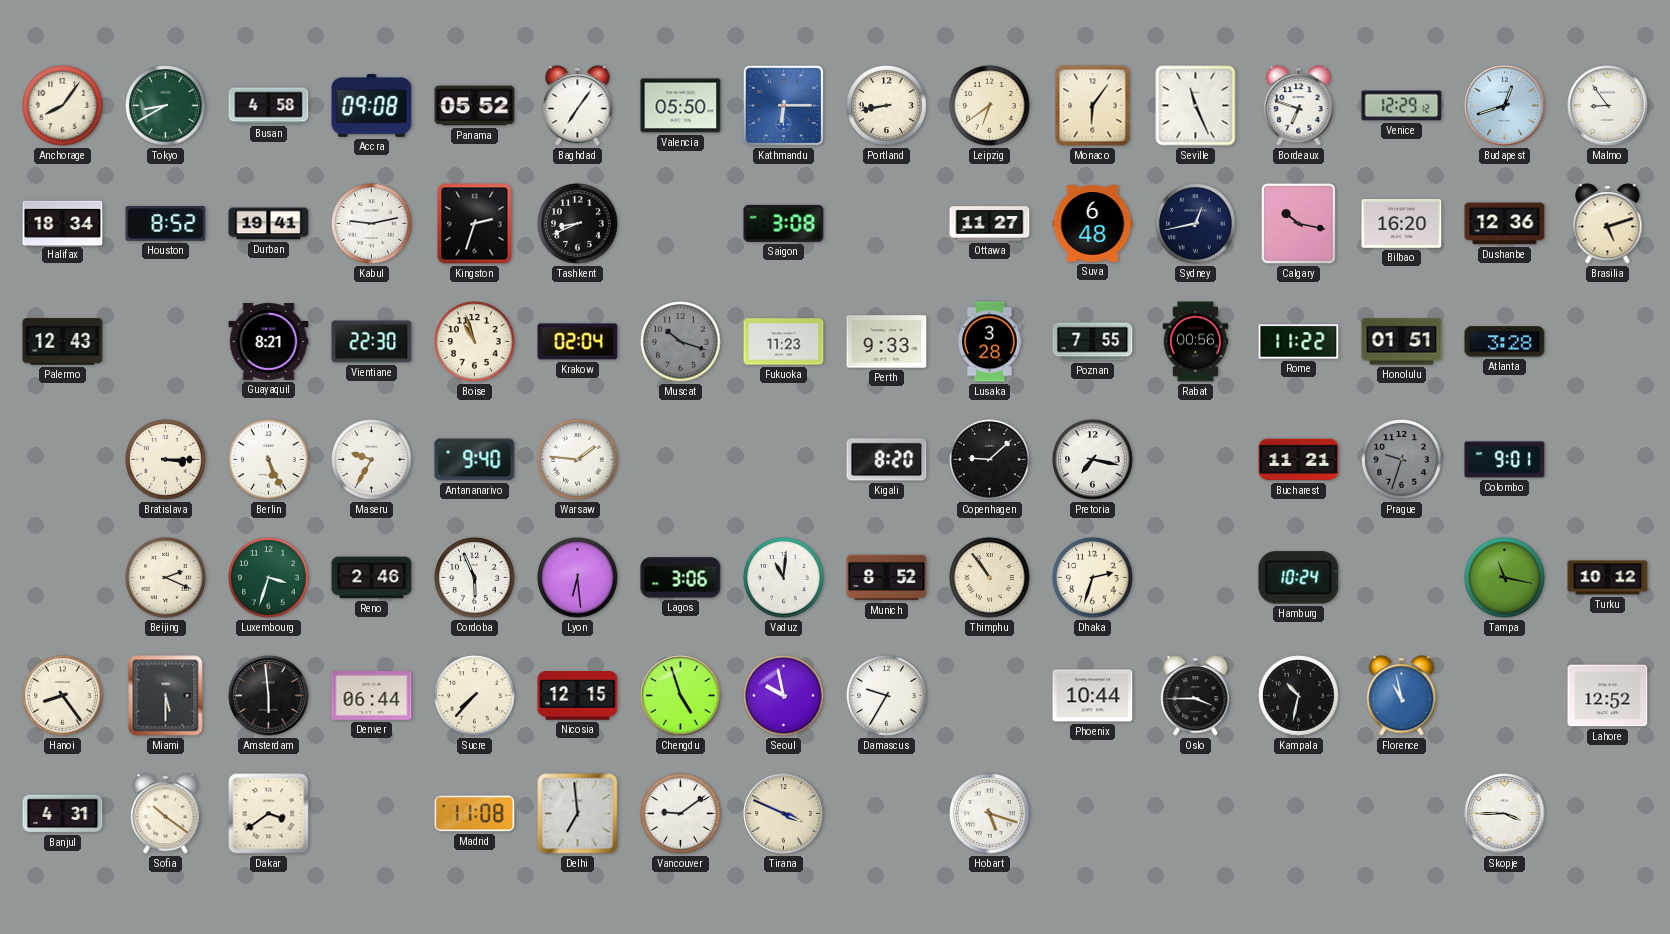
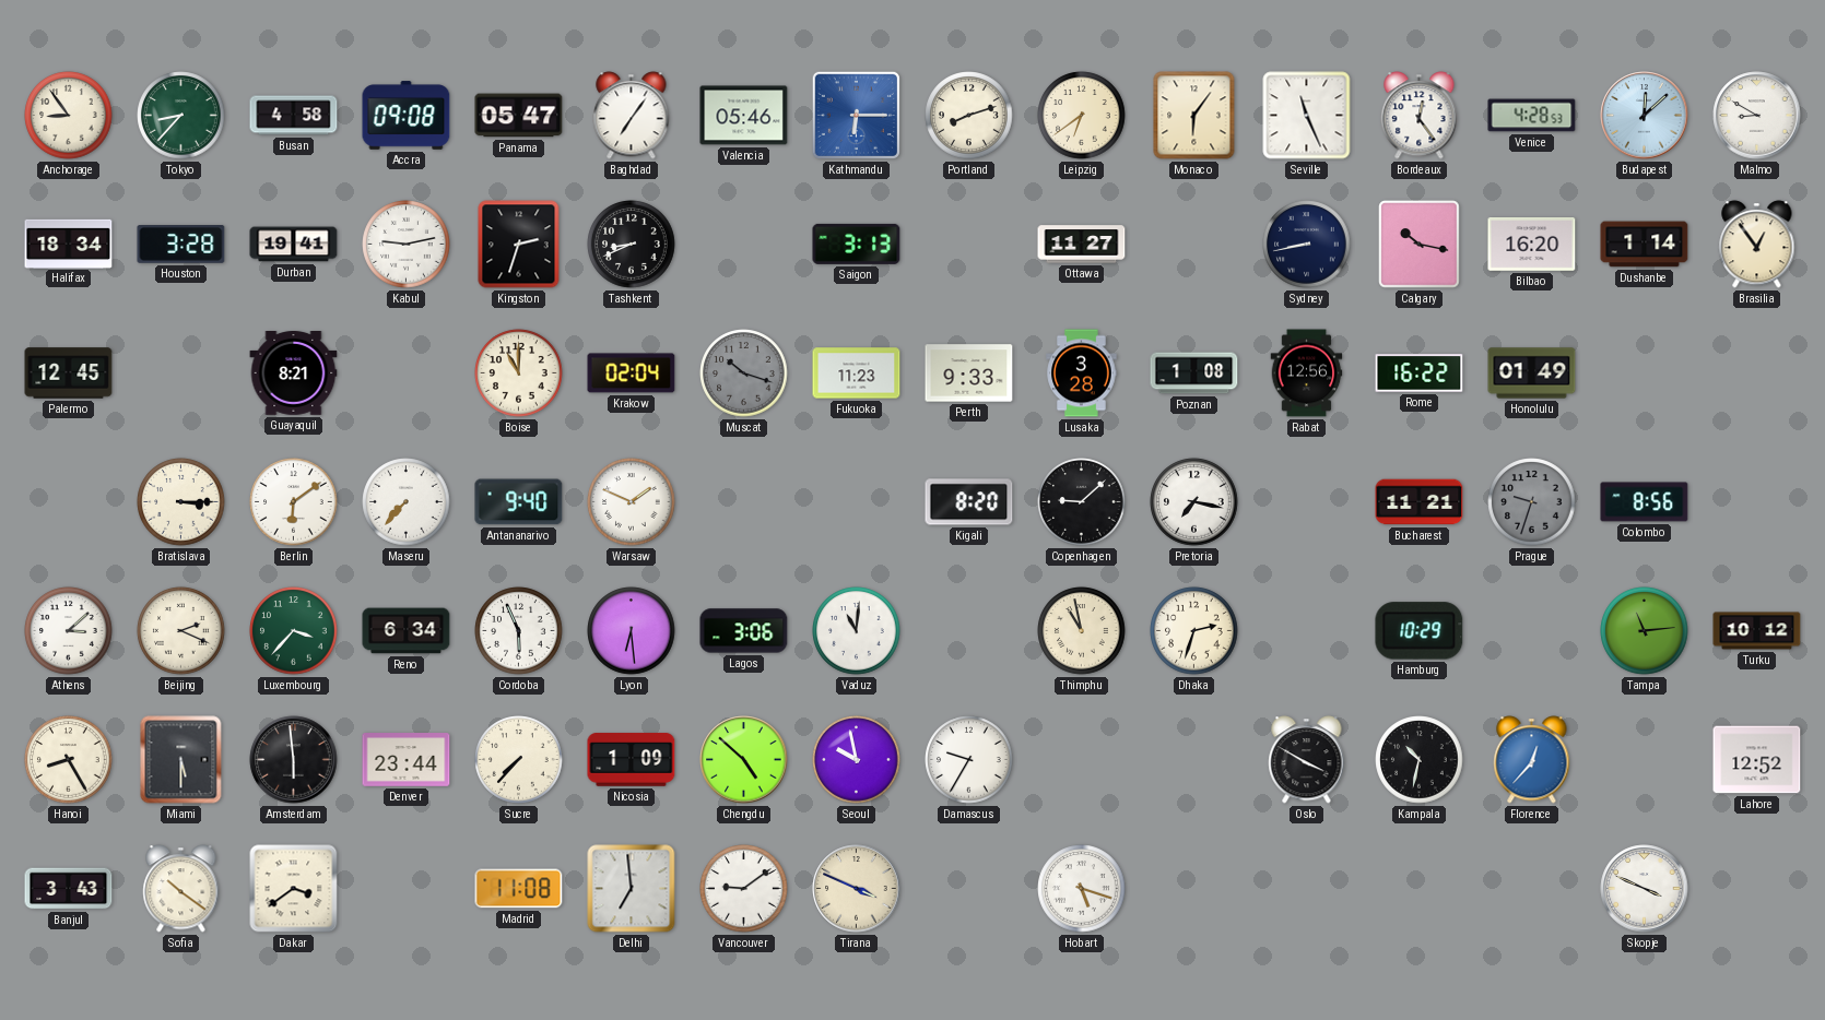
Anchorage: 8:06 -> 8:54 (69, 116)
Tokyo: 8:40 -> 8:37 (181, 116)
Panama: 05:52 -> 05:47 (519, 116)
Valencia: 05:50 -> 05:46 (744, 116)
Portland: 8:43 -> 8:12 (969, 116)
Bordeaux: 6:48 -> 12:24 (1420, 116)
Venice: 12:29 -> 4:28 (1532, 116)
Budapest: 12:42 -> 12:08 (1645, 116)
Malmo: 8:54 -> 8:50 (1757, 116)
Houston: 8:52 -> 3:28 (181, 245)
Saigon: 3:08 -> 3:13 (857, 244)
Suva: 6:48 -> none (1093, 224)
Sydney: 12:43 -> 8:43 (1307, 245)
Dushanbe: 12:36 -> 1:14 (1645, 245)
Brasilia: 5:12 -> 12:54 (1757, 245)
Palermo: 12:43 -> 12:45 (69, 373)
Vientiane: 22:30 -> none (372, 342)
Boise: 10:57 -> 11:00 (519, 373)
Poznan: 7:55 -> 1:08 (1194, 373)
Rabat: 00:56 -> 12:56 (1307, 373)
Rome: 11:22 -> 16:22 (1420, 373)
Honolulu: 01:51 -> 01:49 (1532, 373)
Atlanta: 3:28 -> none (1505, 342)
Berlin: 5:26 -> 6:09 (294, 502)
Maseru: 9:35 -> 7:37 (407, 502)
Warsaw: 1:46 -> 1:49 (632, 502)
Colombo: 9:01 -> 8:56 (1645, 502)
Athens: none -> 3:08 (69, 631)
Luxembourg: 3:33 -> 3:37 (294, 631)
Reno: 2:46 -> 6:34 (407, 631)
Munich: 8:52 -> none (887, 578)
Thimphu: 10:54 -> 10:58 (1082, 631)
Hamburg: 10:24 -> 10:29 (1420, 631)
Tampa: 11:17 -> 11:14 (1645, 631)
Hanoi: 8:24 -> 8:25 (69, 760)
Denver: 06:44 -> 23:44 (407, 760)
Nicosia: 12:15 -> 1:09 (632, 760)
Chengdu: 4:57 -> 4:52 (744, 760)
Phoenix: 10:44 -> none (1093, 696)
Oslo: 3:45 -> 3:50 (1307, 760)
Florence: 10:58 -> 12:37 (1532, 760)
Banjul: 4:31 -> 3:43 (69, 889)
Skopje: 3:45 -> 3:49 (1645, 889)
